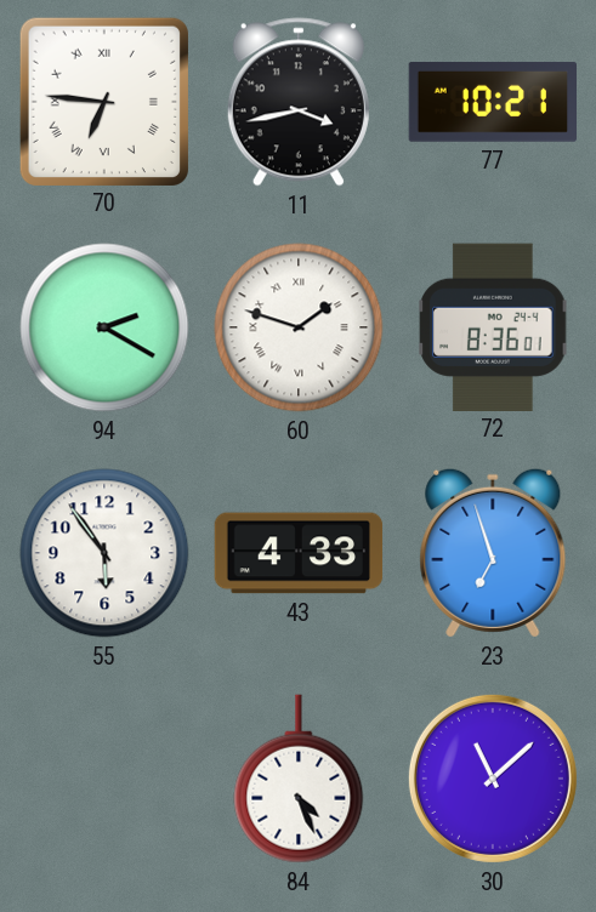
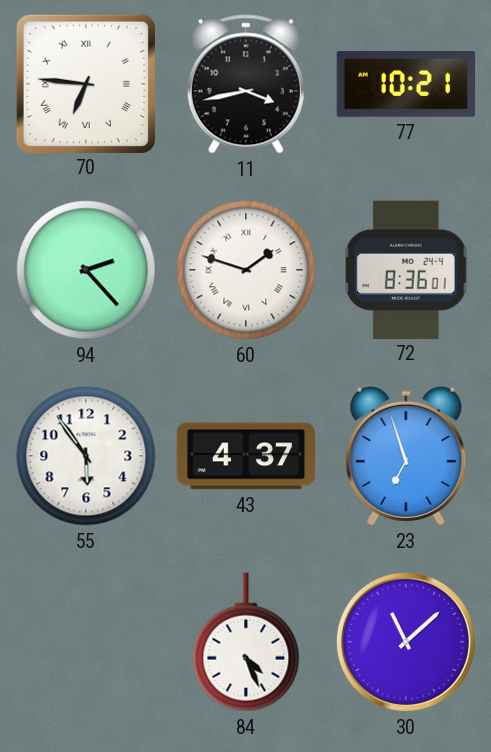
94: 2:20 -> 2:23 (86, 270)
43: 4:33 -> 4:37 (246, 456)
